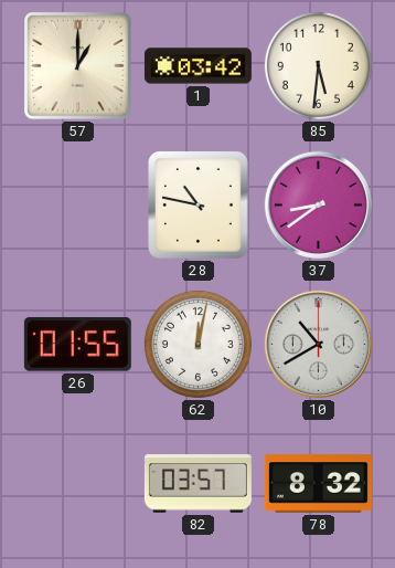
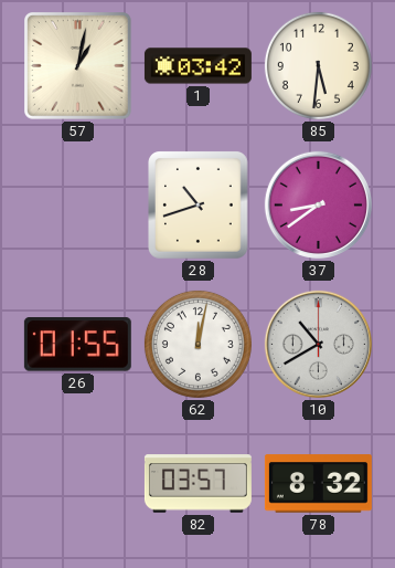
57: 1:00 -> 1:02 (78, 66)
28: 10:47 -> 10:42 (199, 206)
